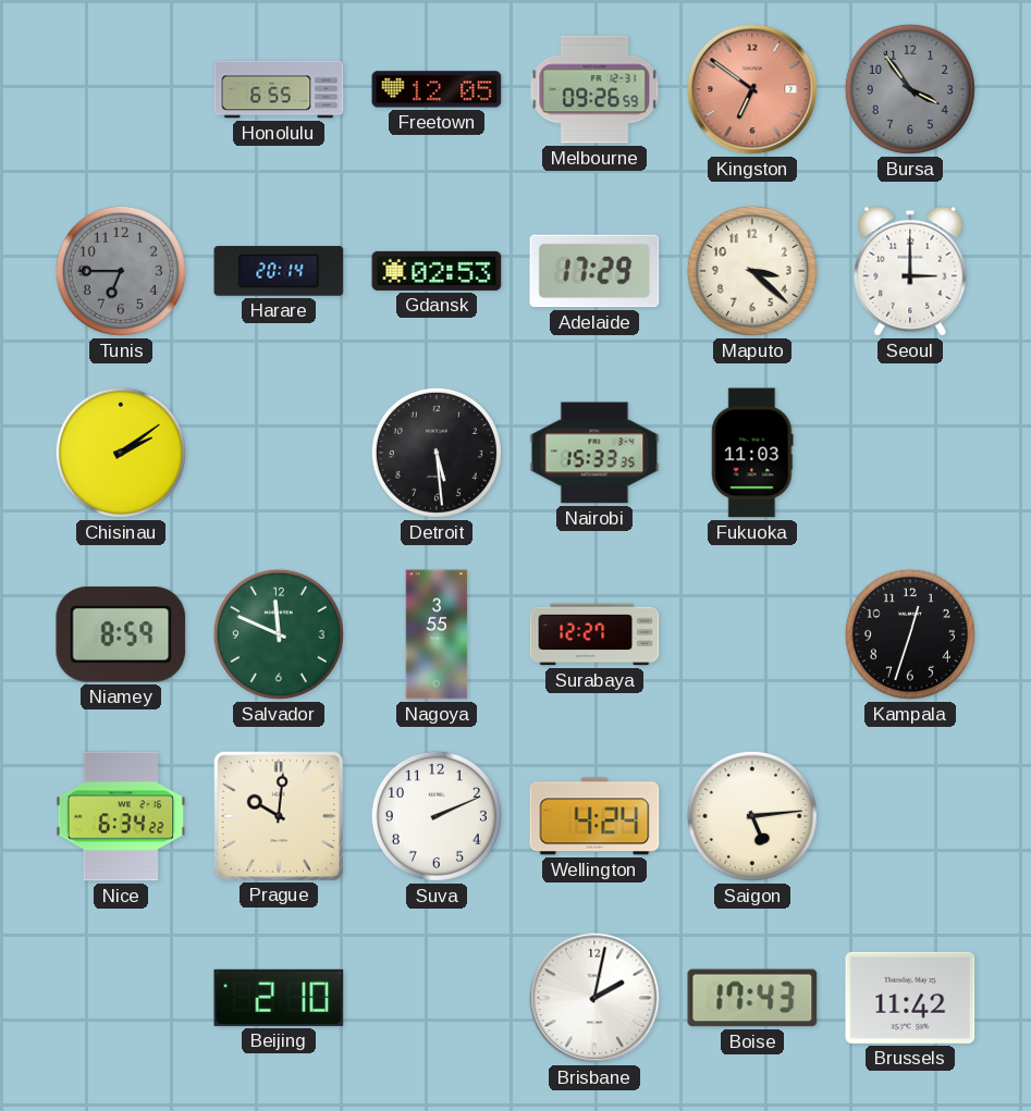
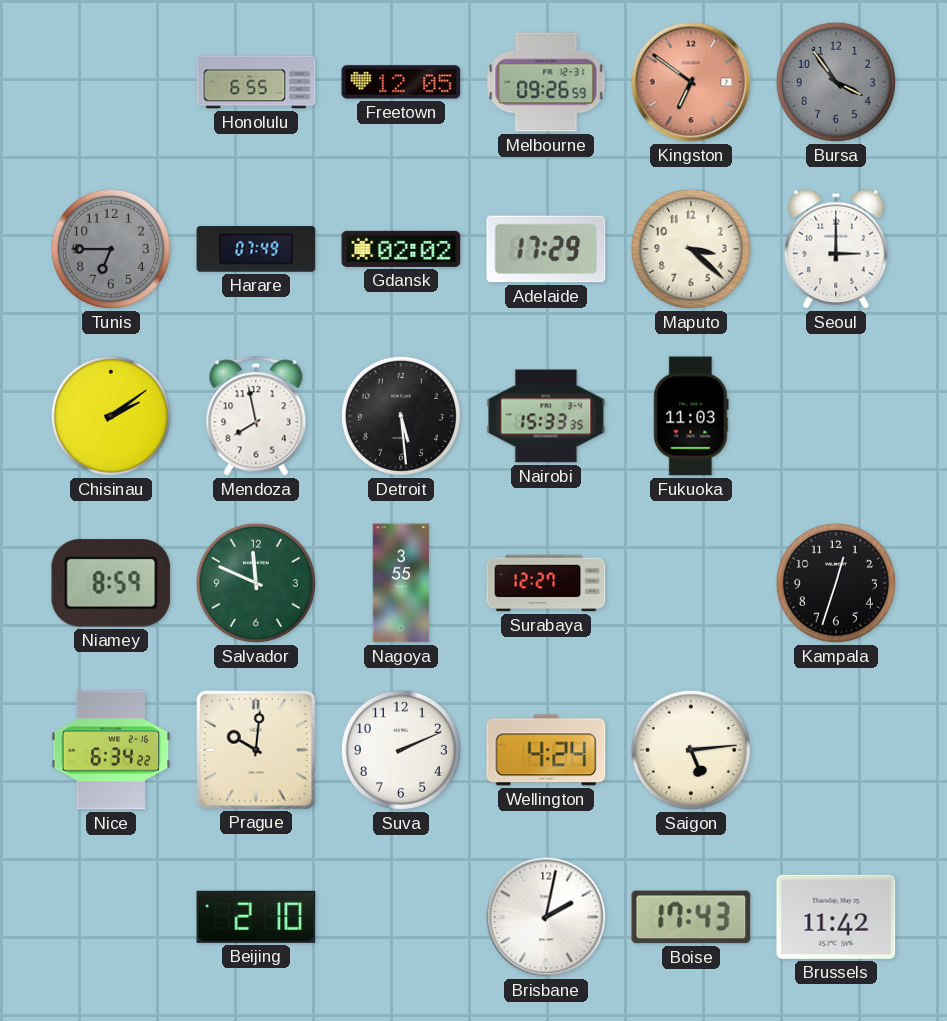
Harare: 20:14 -> 07:49 (256, 249)
Gdansk: 02:53 -> 02:02 (401, 249)
Mendoza: none -> 7:58 (256, 416)
